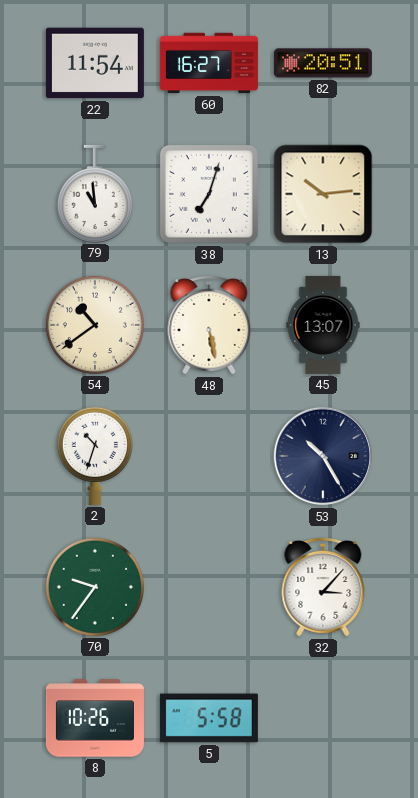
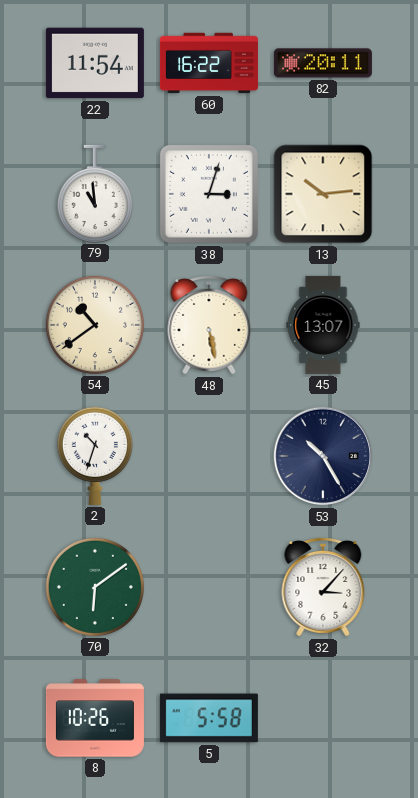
60: 16:27 -> 16:22 (209, 63)
82: 20:51 -> 20:11 (323, 63)
38: 7:03 -> 3:03 (209, 194)
70: 9:36 -> 6:09 (95, 587)
